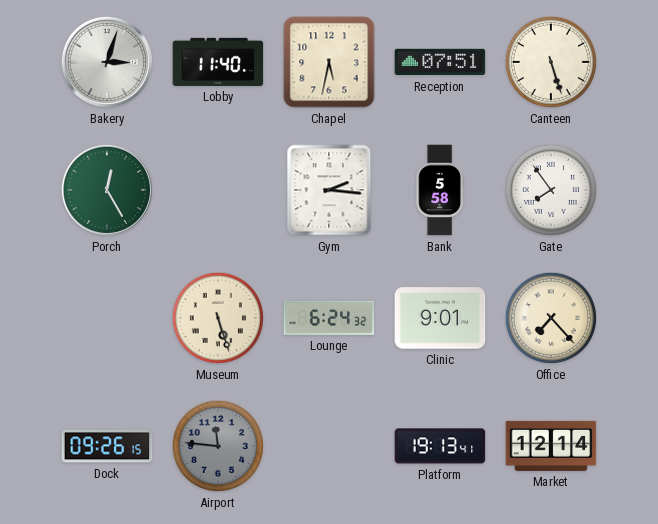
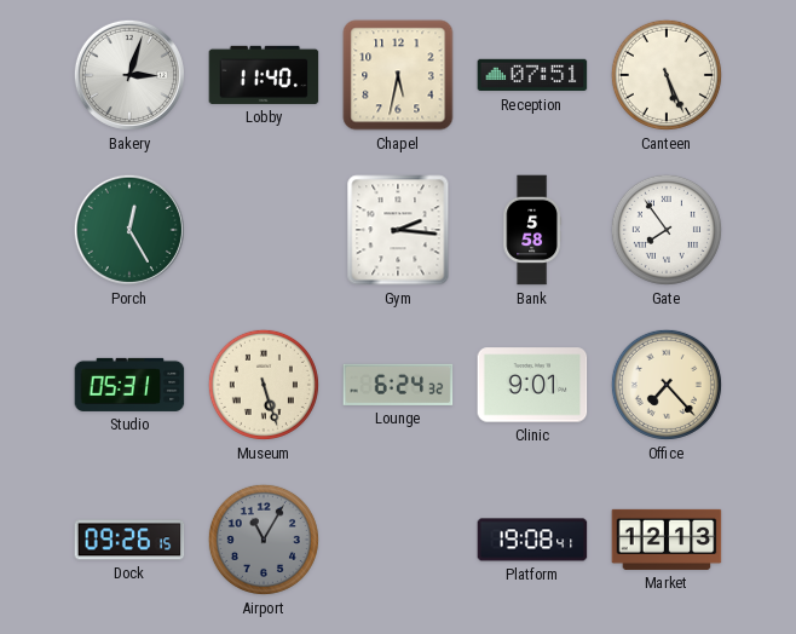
Canteen: 5:27 -> 5:26 (667, 75)
Studio: none -> 05:31 (129, 385)
Airport: 11:46 -> 11:05 (264, 540)
Platform: 19:13 -> 19:08 (532, 540)
Market: 12:14 -> 12:13 (667, 540)
